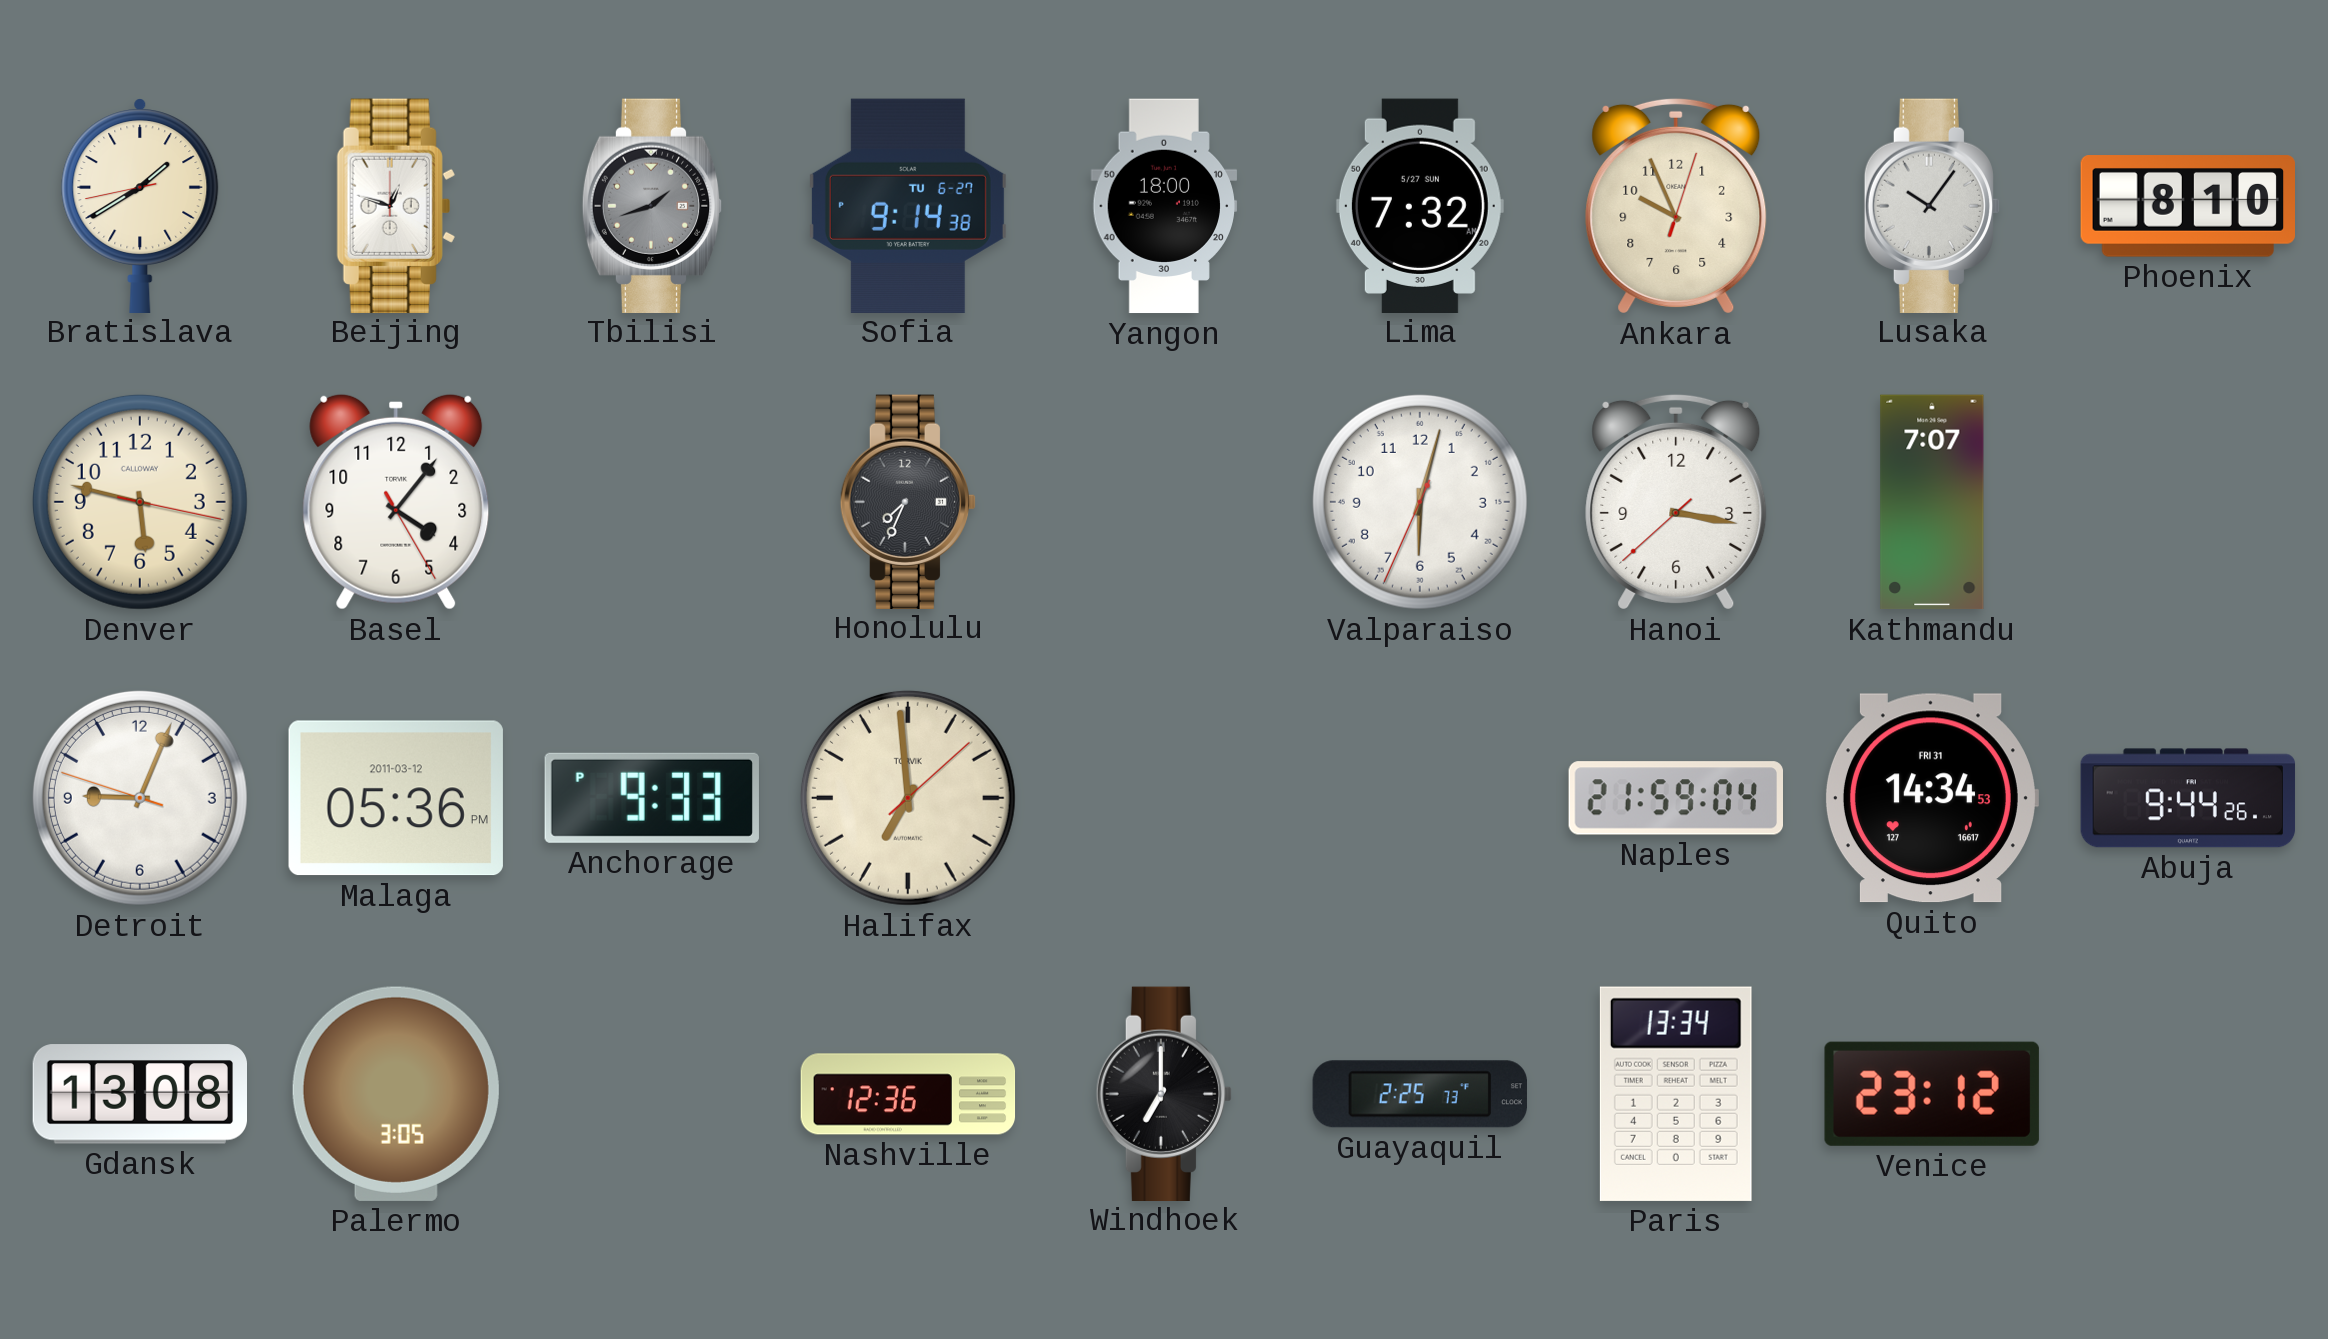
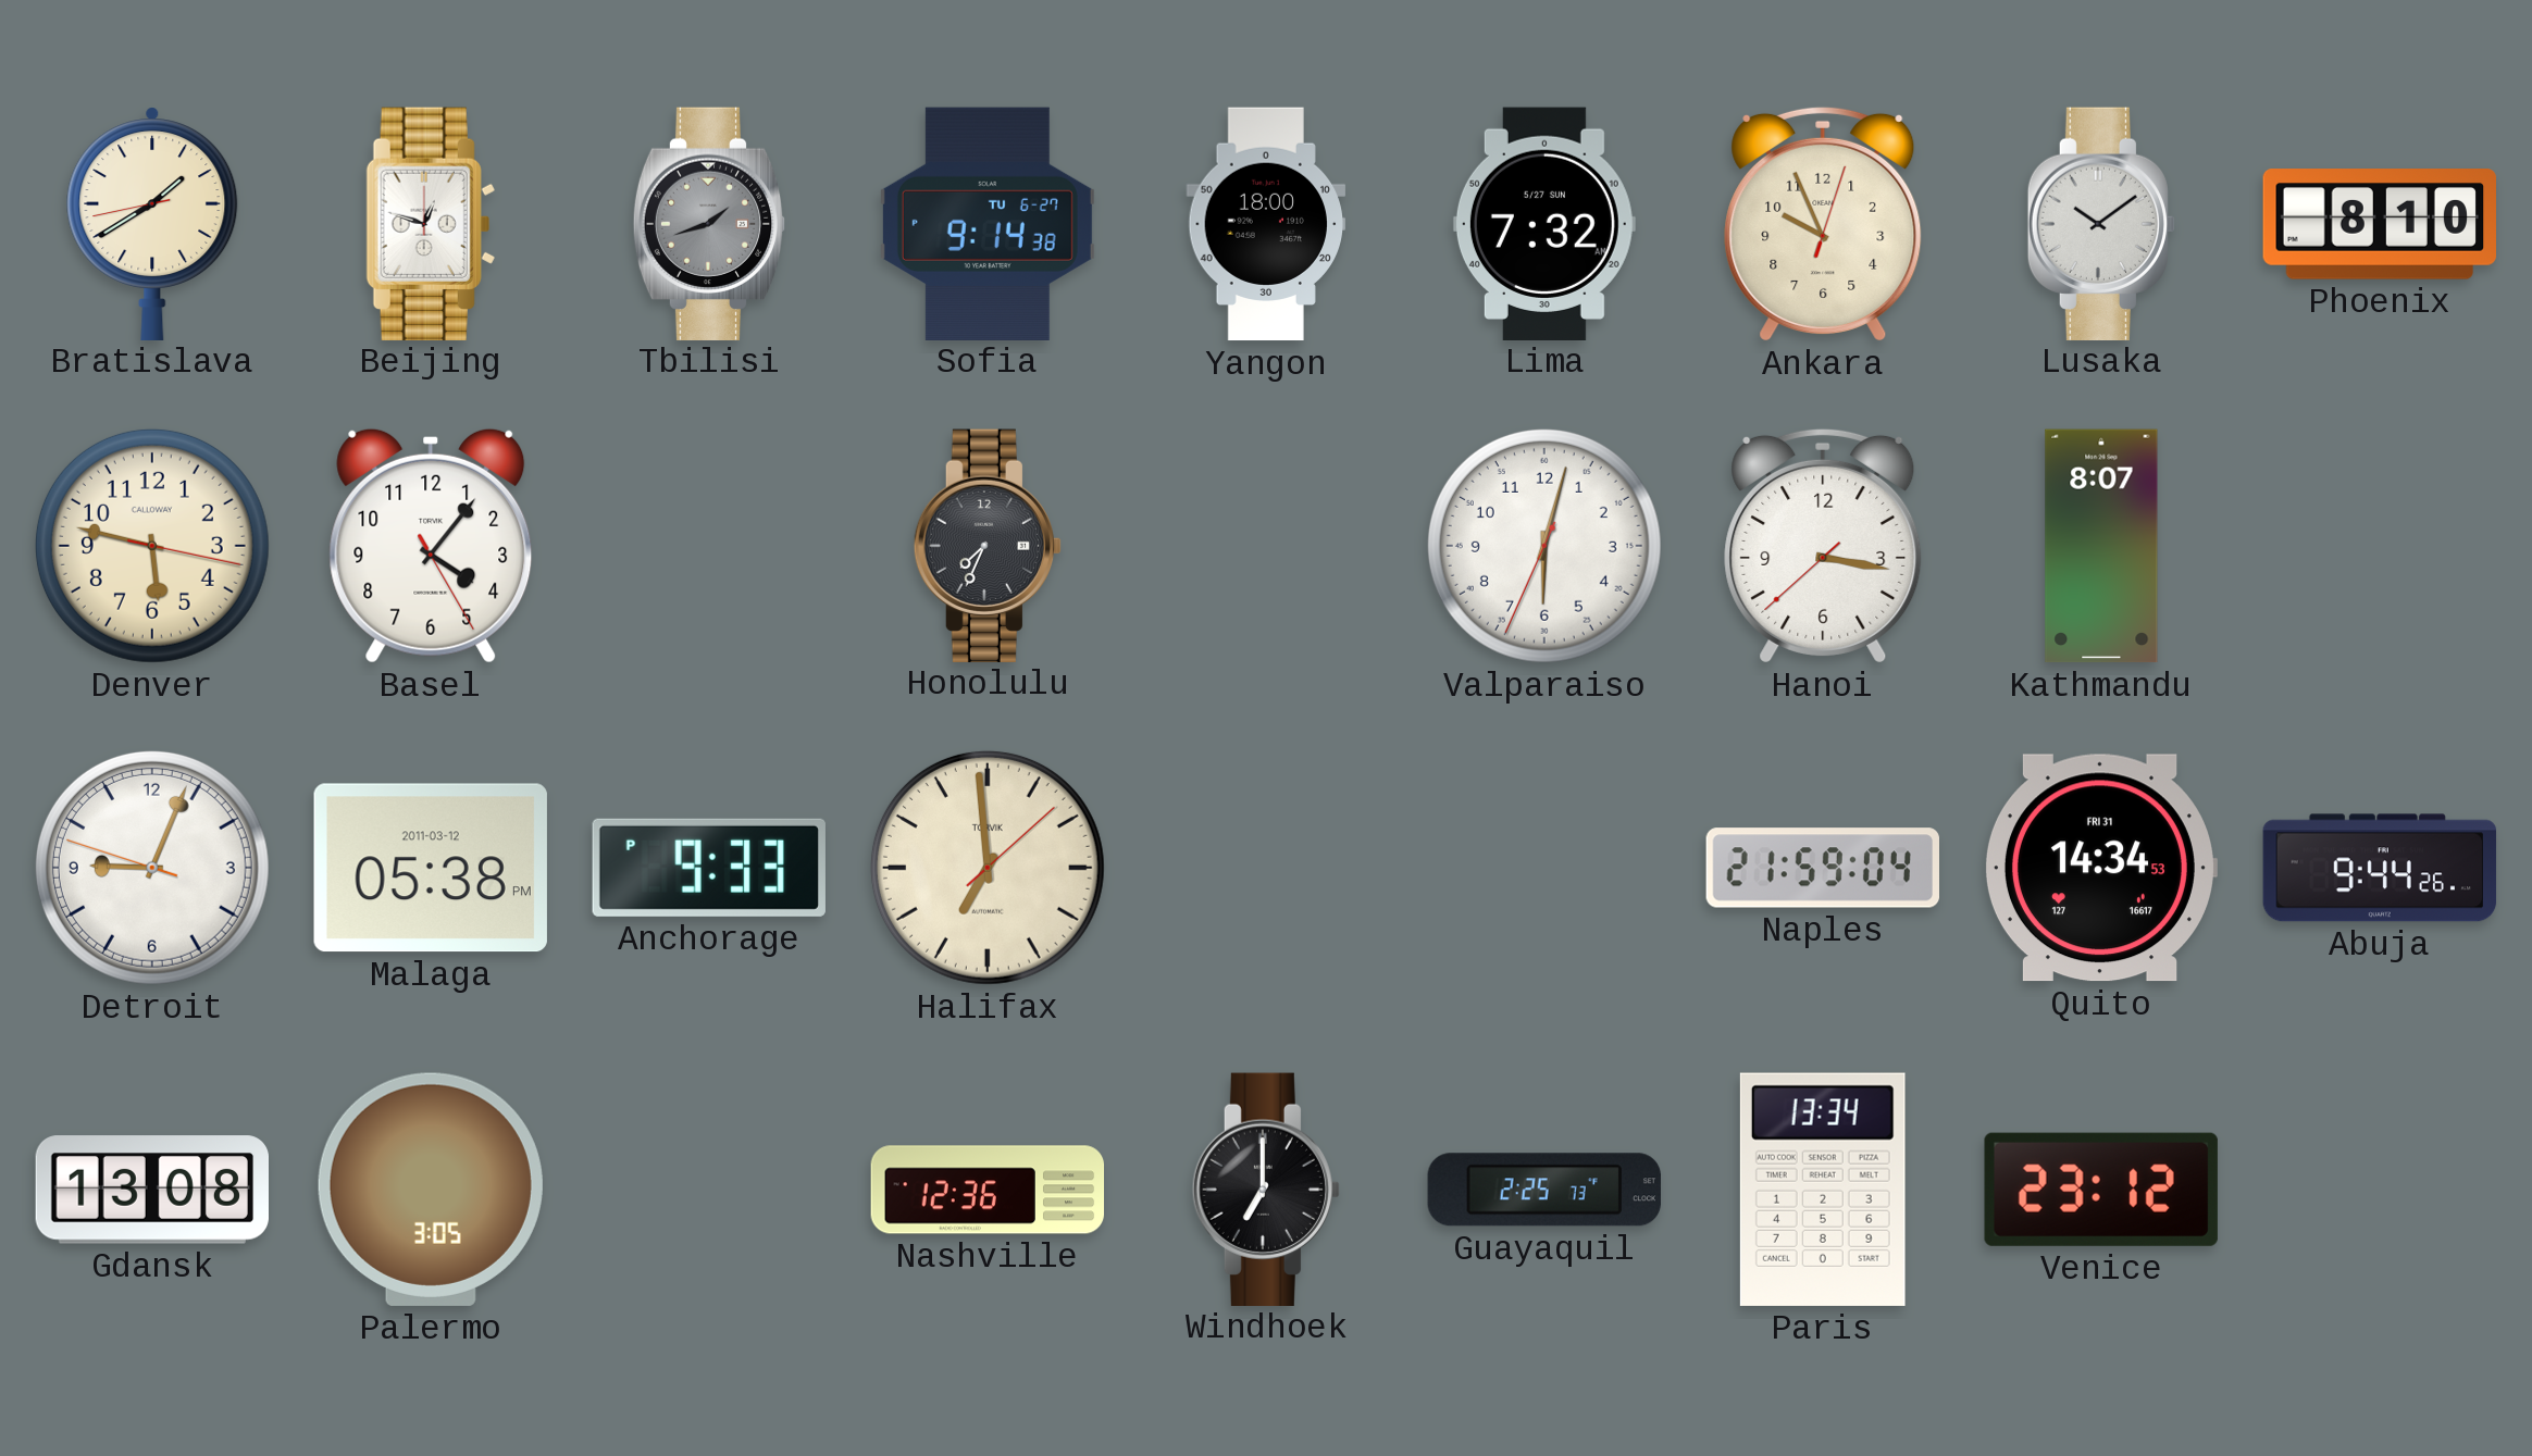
Lusaka: 10:06 -> 10:09 (2100, 223)
Kathmandu: 7:07 -> 8:07 (2101, 546)
Malaga: 05:36 -> 05:38 (431, 868)
